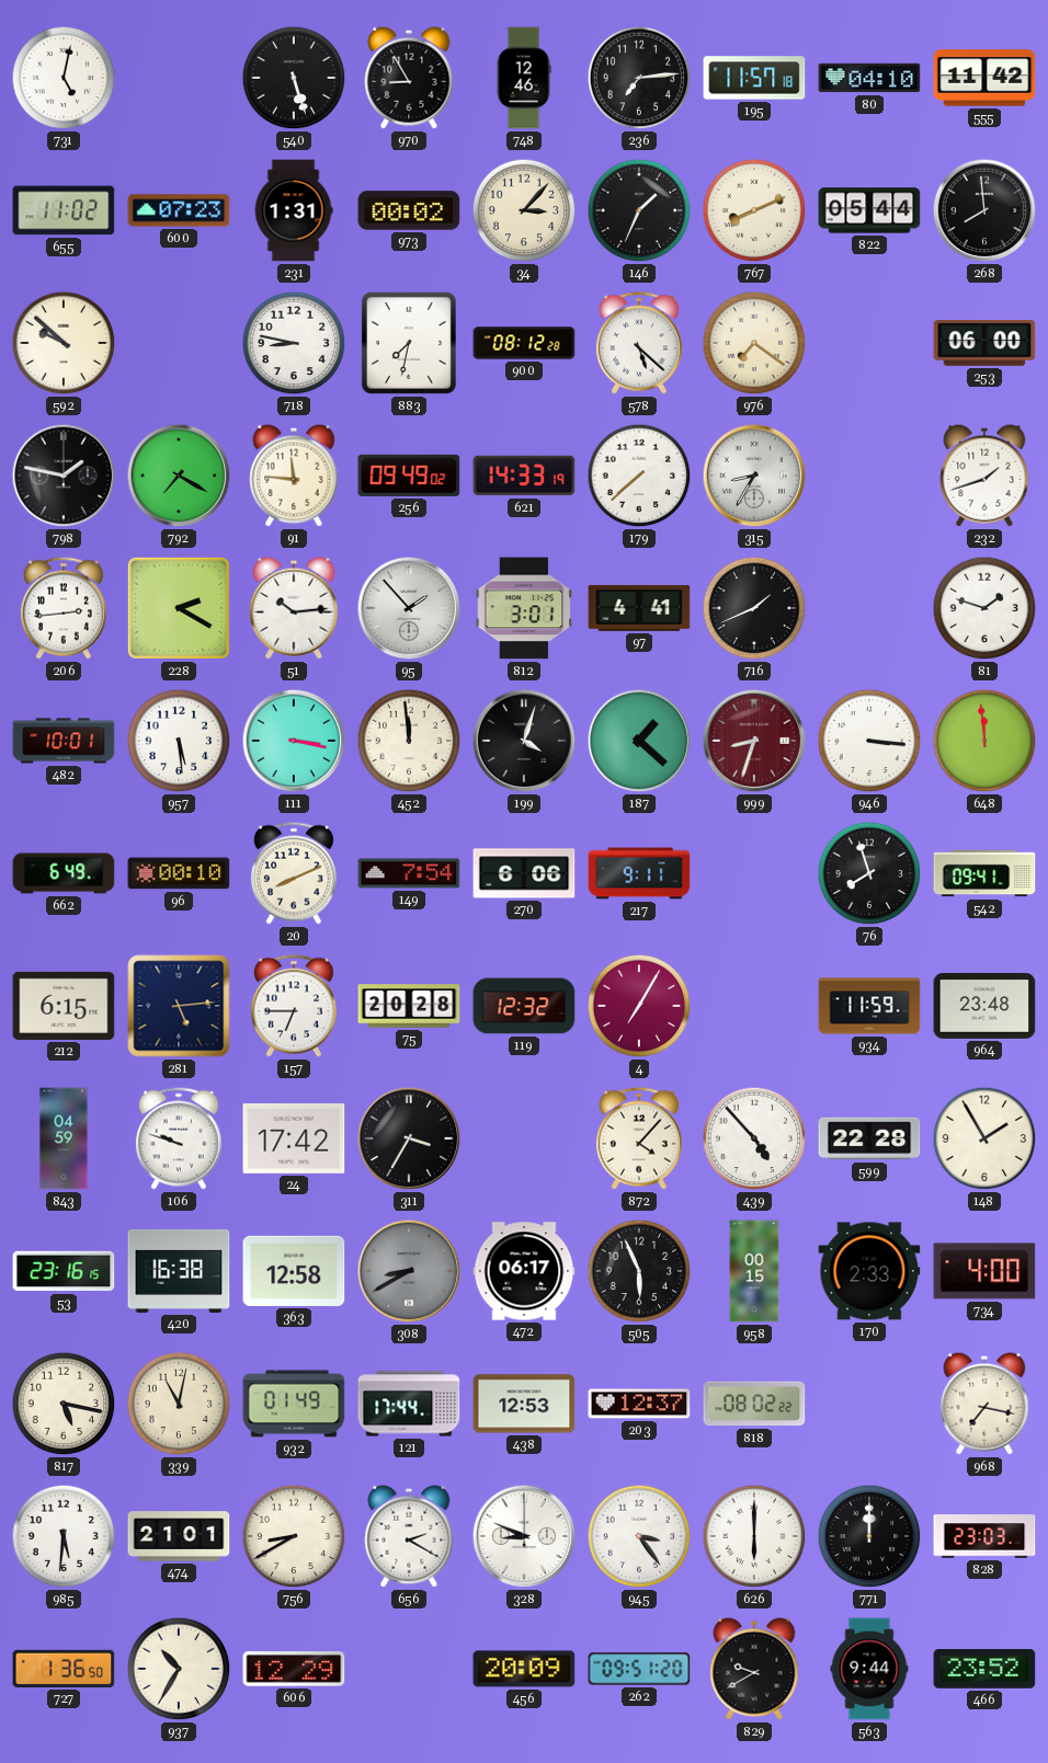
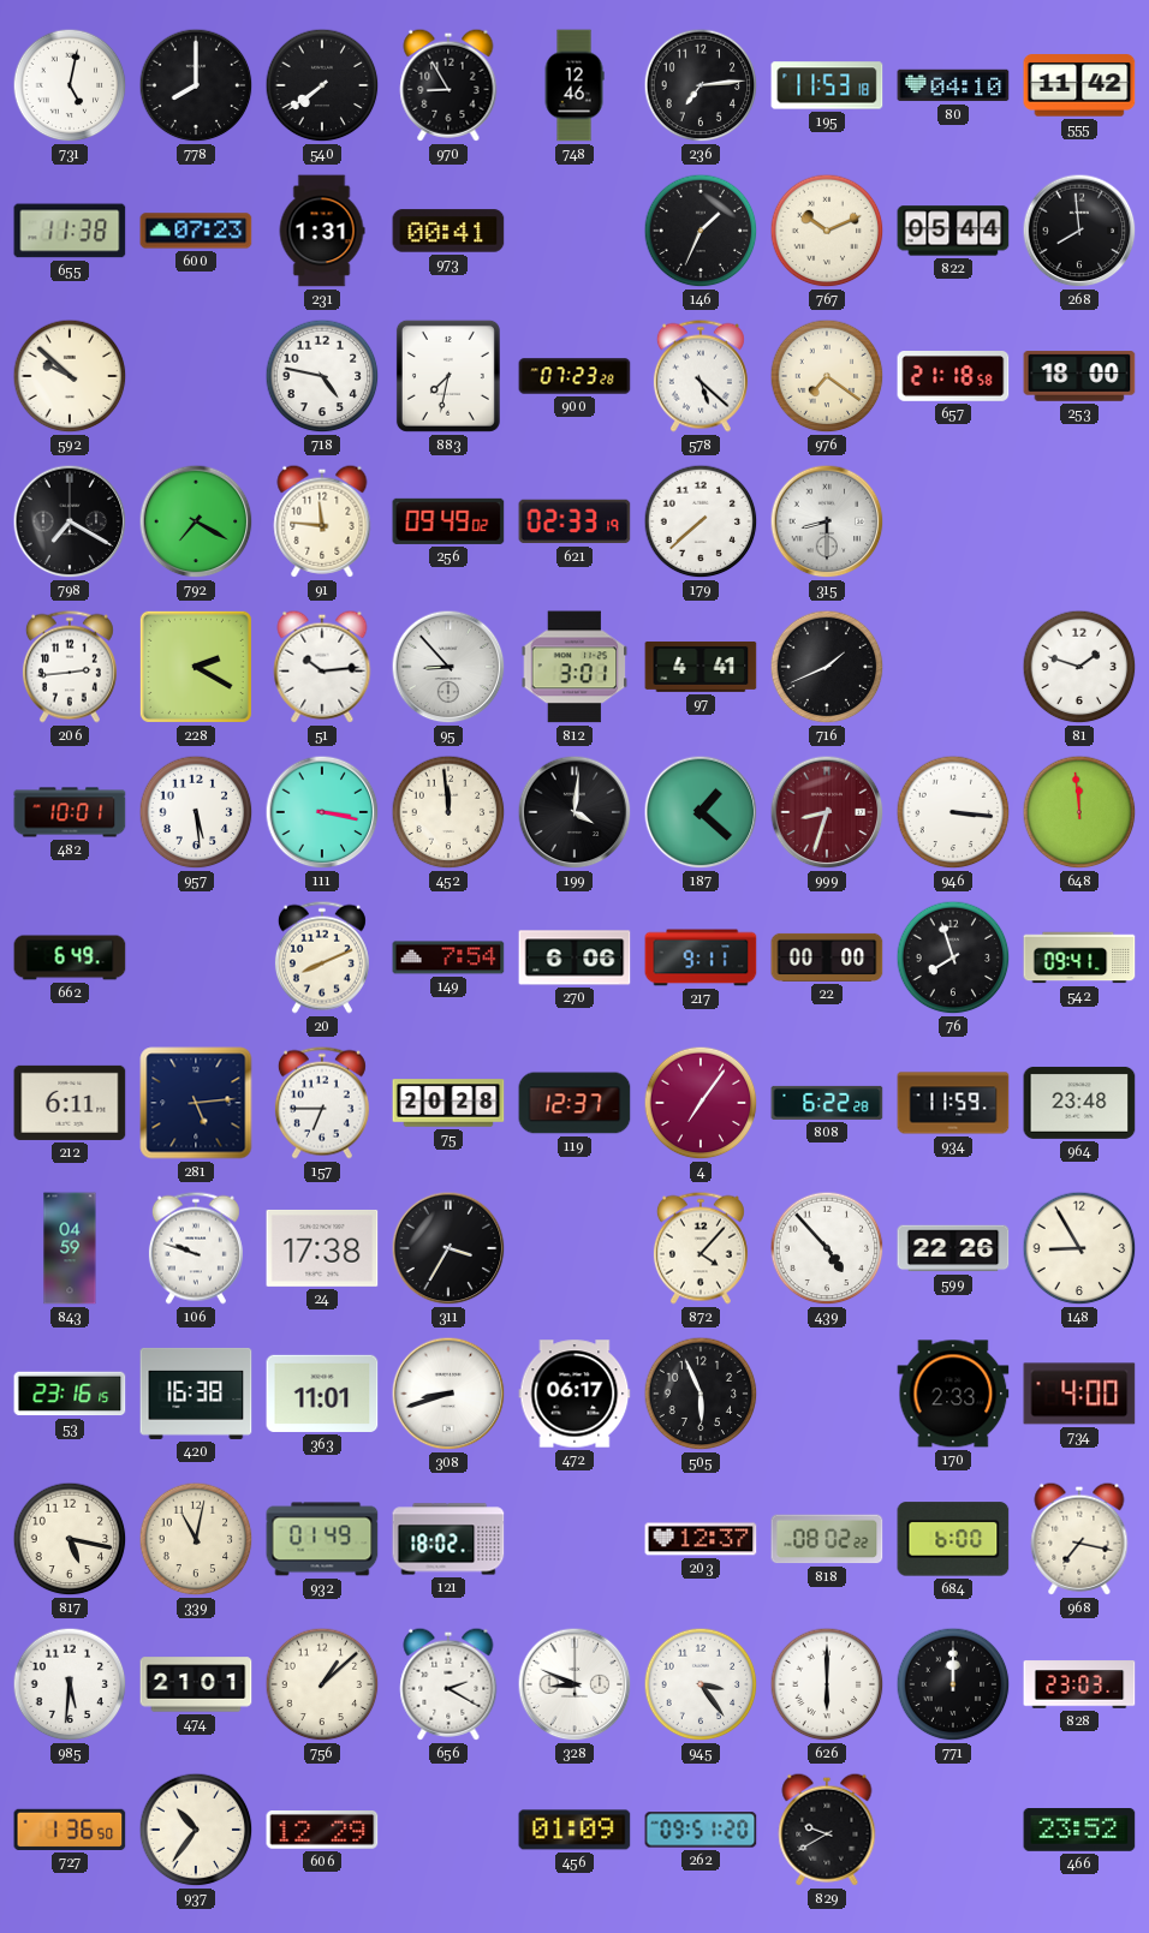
778: none -> 8:00 (196, 85)
540: 5:27 -> 7:39 (322, 85)
195: 11:57 -> 11:53 (827, 85)
655: 11:02 -> 11:38 (70, 231)
973: 00:02 -> 00:41 (448, 231)
34: 3:07 -> none (524, 210)
767: 8:11 -> 10:11 (827, 231)
718: 8:47 -> 4:47 (322, 376)
900: 08:12 -> 07:23 (574, 376)
657: none -> 21:18 (953, 377)
253: 06:00 -> 18:00 (1079, 376)
798: 1:47 -> 7:20 (70, 521)
621: 14:33 -> 02:33 (574, 521)
315: 8:35 -> 8:30 (827, 521)
232: 1:42 -> none (984, 476)
95: 1:53 -> 8:53 (448, 667)
199: 4:03 -> 4:01 (574, 812)
96: 00:10 -> none (179, 873)
22: none -> 00:00 (827, 957)
212: 6:15 -> 6:11 (70, 1103)
119: 12:32 -> 12:37 (574, 1103)
4: 7:05 -> 7:06 (701, 1103)
808: none -> 6:22 (827, 1103)
24: 17:42 -> 17:38 (322, 1248)
599: 22:28 -> 22:26 (953, 1248)
148: 1:55 -> 8:55 (1079, 1248)
363: 12:58 -> 11:01 (322, 1394)
308: 8:40 -> 8:42 (448, 1394)
308 dial: grey -> white (448, 1394)
958: 00:15 -> none (754, 1271)
121: 17:44 -> 18:02 (448, 1539)
438: 12:53 -> none (524, 1404)
684: none -> 6:00 (953, 1539)
756: 8:40 -> 1:08 (322, 1684)
937: 10:35 -> 10:36 (196, 1830)
456: 20:09 -> 01:09 (574, 1830)
563: 9:44 -> none (869, 1669)
